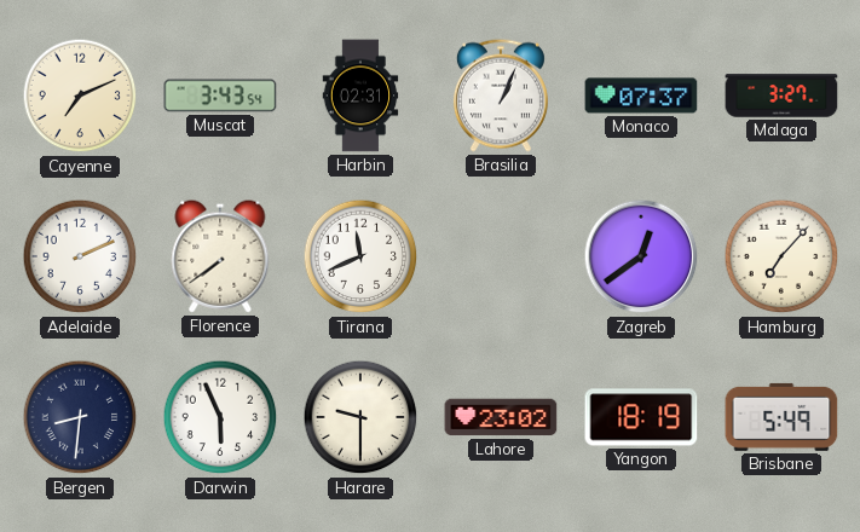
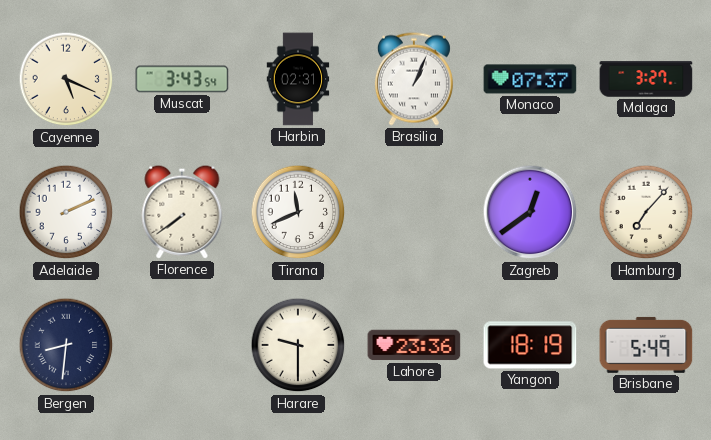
Cayenne: 7:11 -> 5:19 (66, 79)
Darwin: 5:56 -> none (220, 417)
Lahore: 23:02 -> 23:36 (414, 345)
